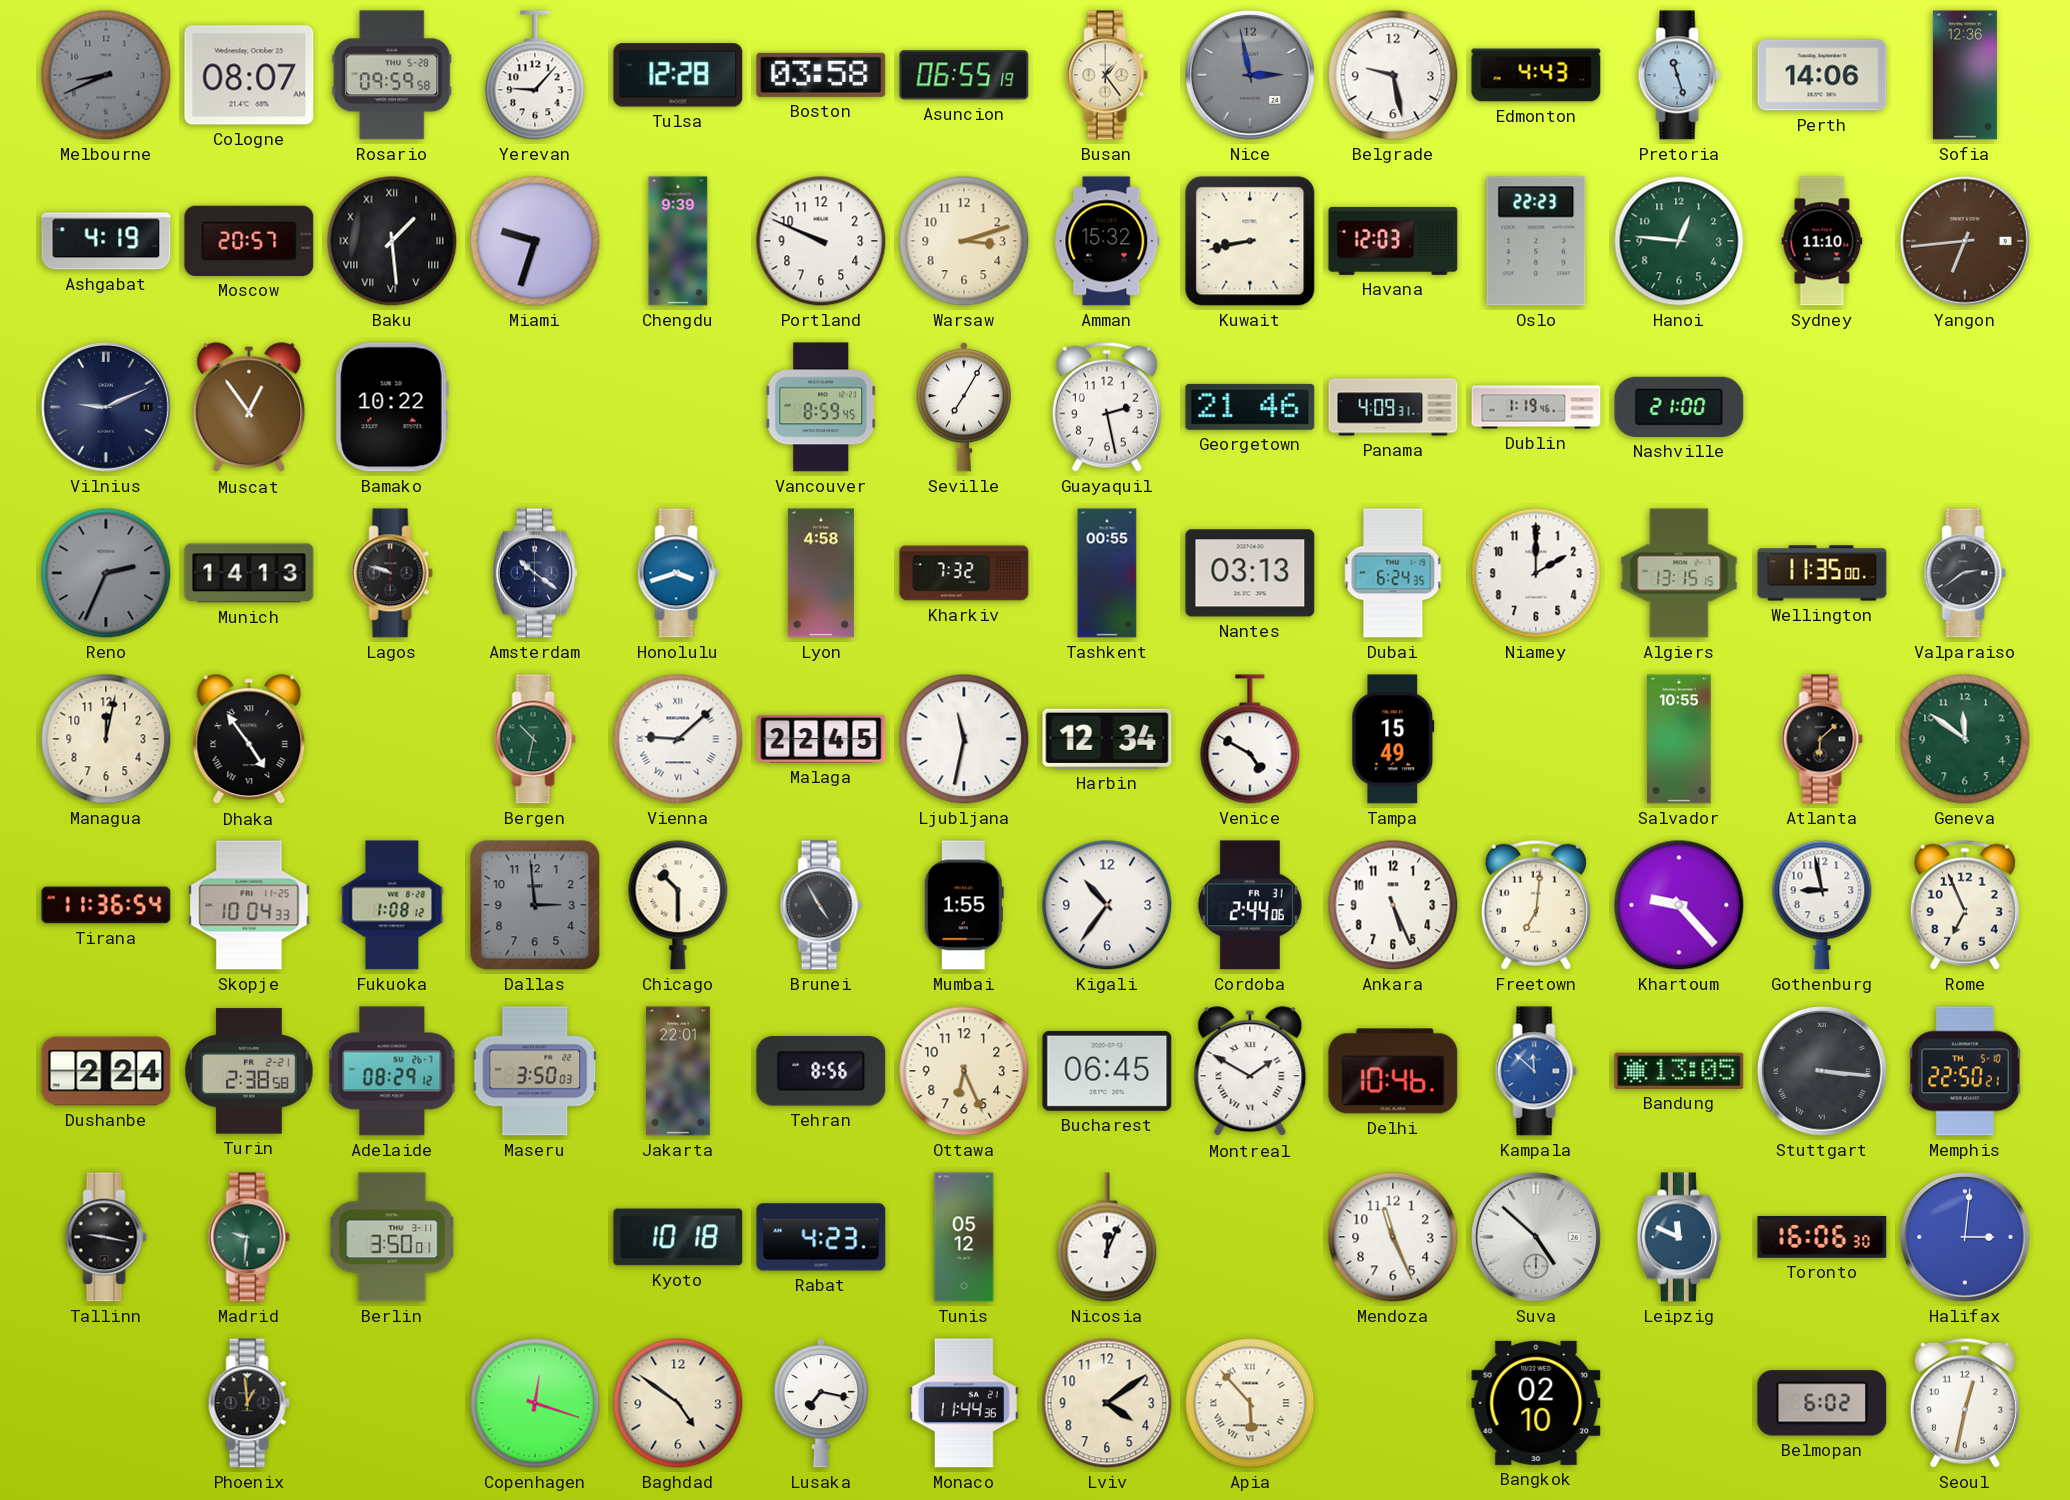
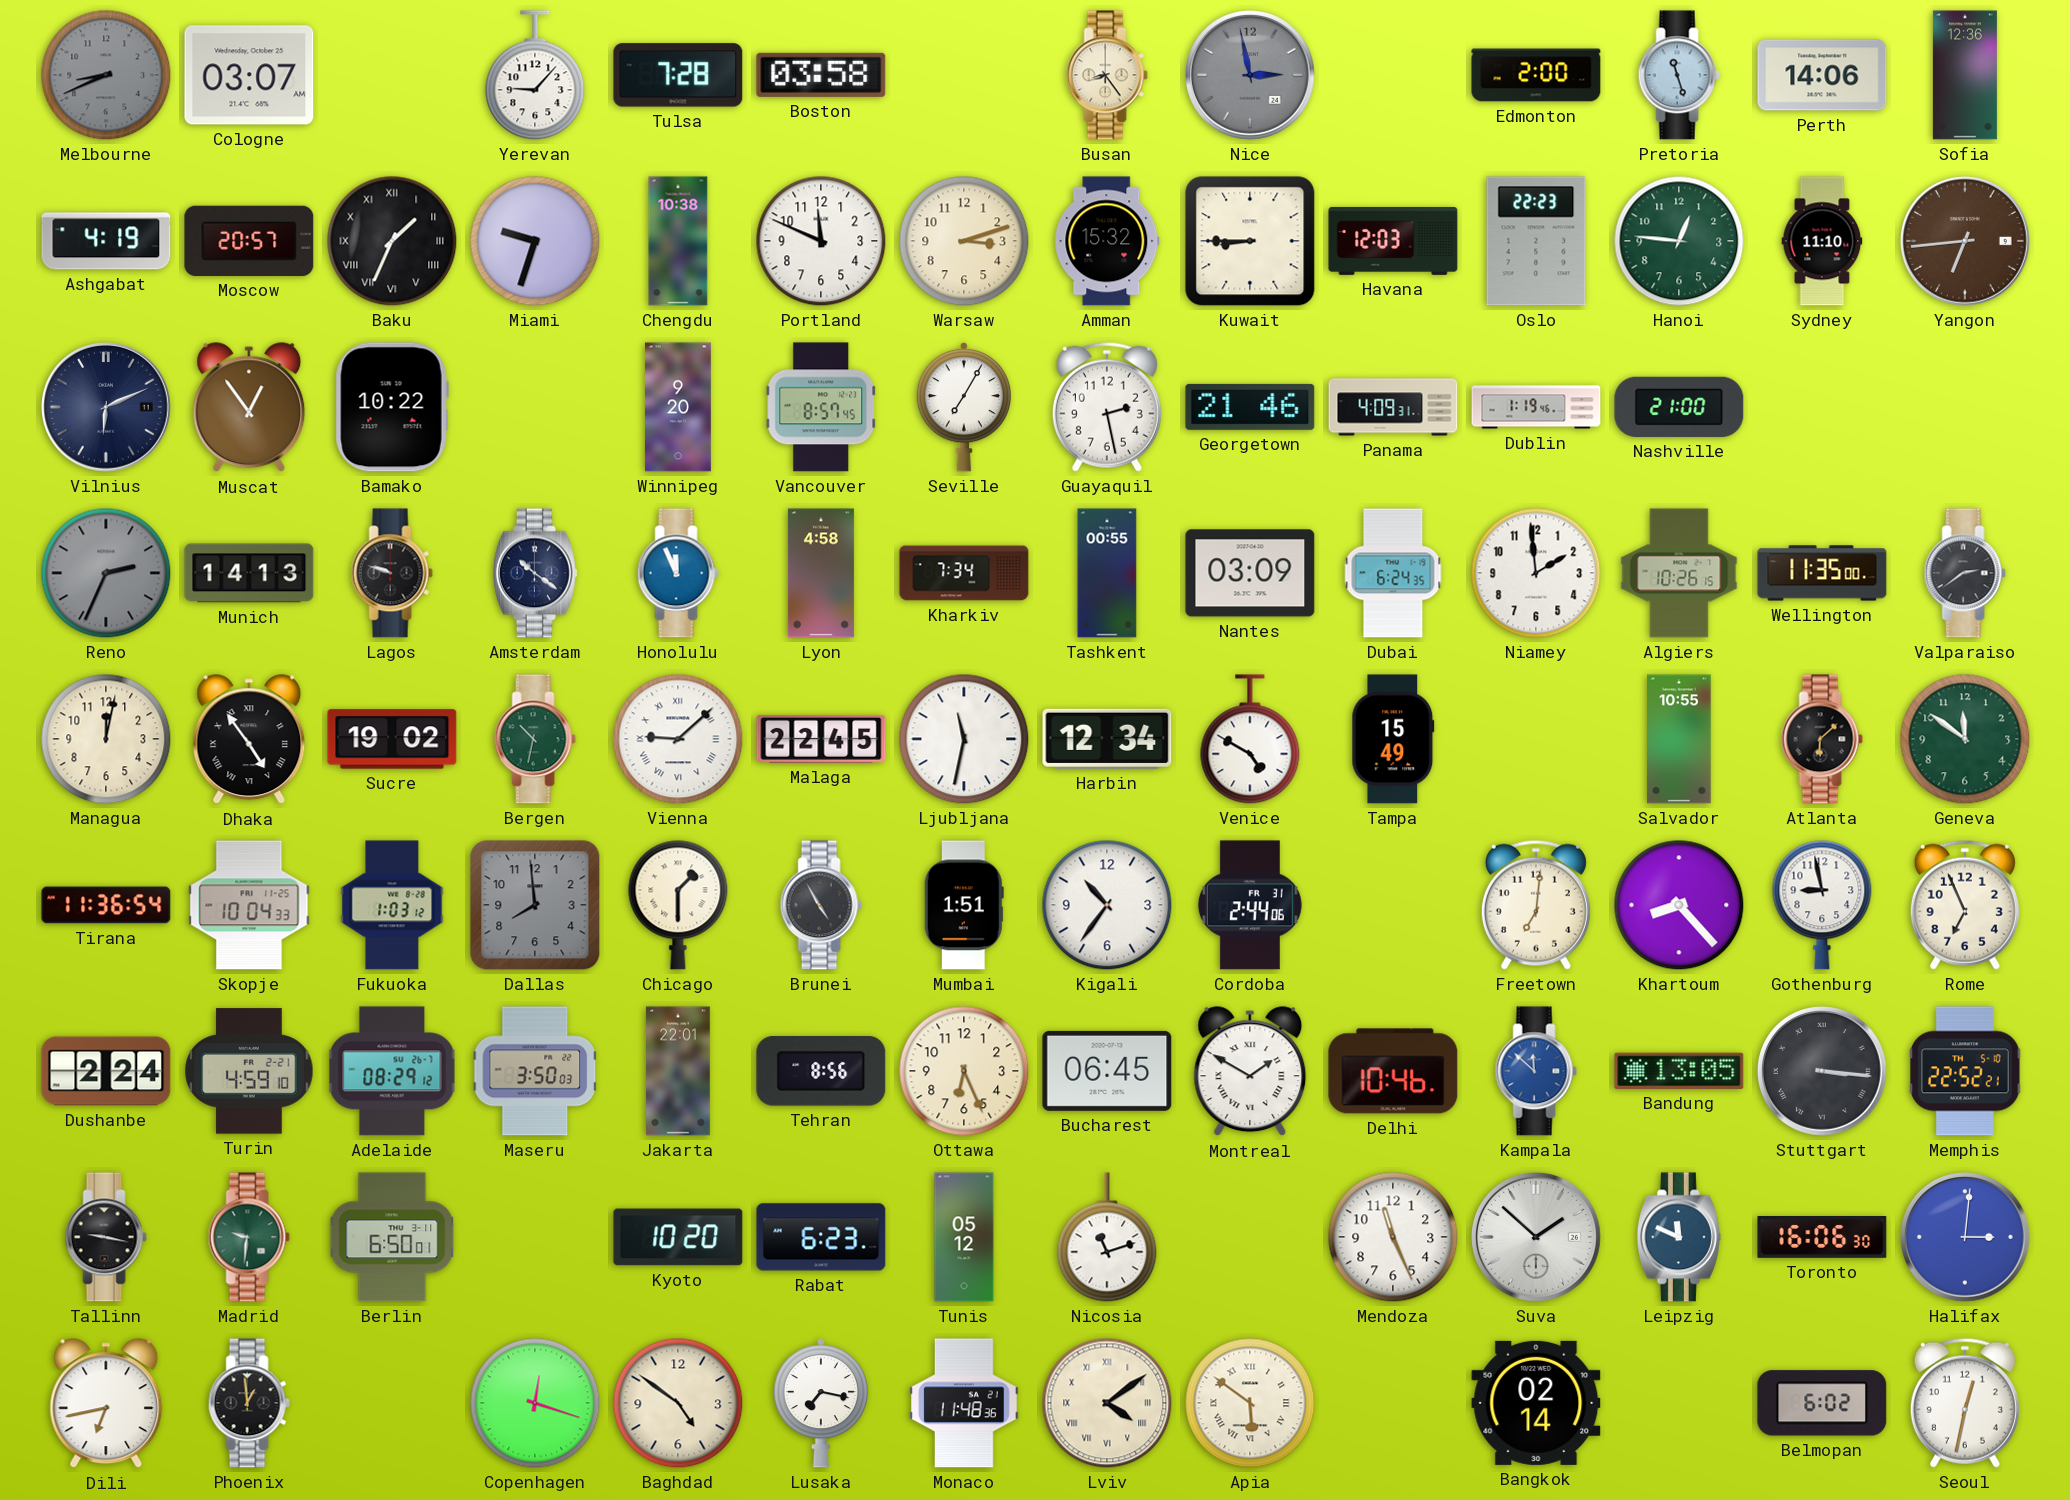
Cologne: 08:07 -> 03:07 (249, 75)
Rosario: 09:59 -> none (392, 75)
Tulsa: 12:28 -> 7:28 (678, 75)
Asuncion: 06:55 -> none (964, 75)
Busan: 1:24 -> 8:24 (1107, 75)
Belgrade: 9:28 -> none (1393, 75)
Edmonton: 4:43 -> 2:00 (1536, 75)
Baku: 1:29 -> 1:34 (392, 241)
Chengdu: 9:39 -> 10:38 (678, 241)
Portland: 9:49 -> 11:49 (821, 241)
Kuwait: 8:43 -> 8:45 (1250, 241)
Vilnius: 9:11 -> 6:11 (107, 408)
Winnipeg: none -> 9:20 (678, 407)
Vancouver: 8:59 -> 8:57 (821, 407)
Honolulu: 3:42 -> 11:56 (678, 573)
Kharkiv: 7:32 -> 7:34 (964, 573)
Nantes: 03:13 -> 03:09 (1250, 573)
Niamey: 2:00 -> 1:59 (1536, 573)
Algiers: 13:15 -> 10:26 (1679, 573)
Sucre: none -> 19:02 (392, 739)
Fukuoka: 1:08 -> 1:03 (392, 905)
Dallas: 2:59 -> 7:59 (535, 905)
Chicago: 10:30 -> 1:30 (678, 905)
Mumbai: 1:55 -> 1:51 (964, 905)
Ankara: 5:26 -> none (1393, 905)
Khartoum: 9:23 -> 8:23 (1679, 905)
Turin: 2:38 -> 4:59 (249, 1071)
Memphis: 22:50 -> 22:52 (1965, 1071)
Berlin: 3:50 -> 6:50 (392, 1237)
Kyoto: 10:18 -> 10:20 (678, 1237)
Rabat: 4:23 -> 6:23 (821, 1237)
Nicosia: 12:04 -> 11:12 (1107, 1237)
Suva: 4:52 -> 1:52 (1537, 1238)
Dili: none -> 6:43 (106, 1404)
Monaco: 11:44 -> 11:48 (964, 1403)
Lviv numerals: Arabic -> Roman (1107, 1403)
Apia: 5:53 -> 5:51 (1250, 1403)
Bangkok: 02:10 -> 02:14 (1536, 1403)
